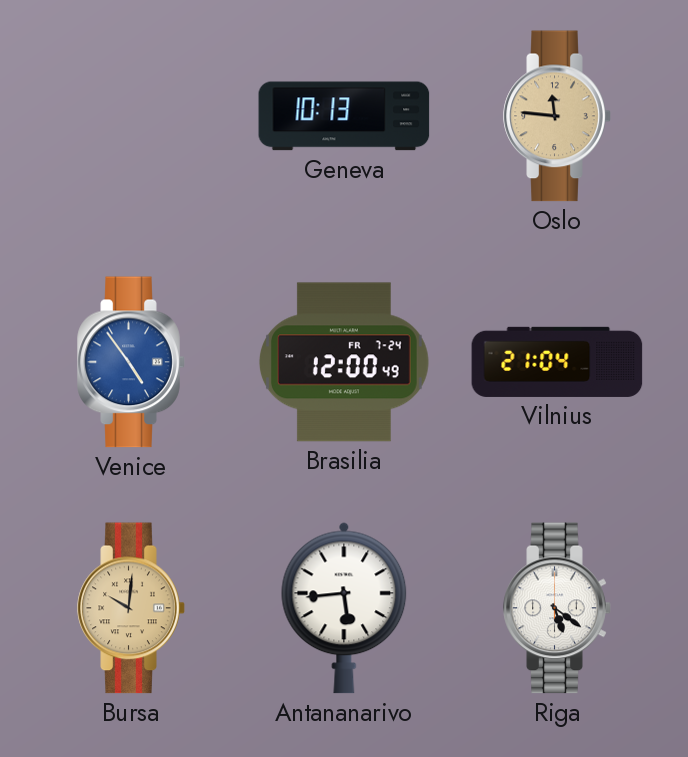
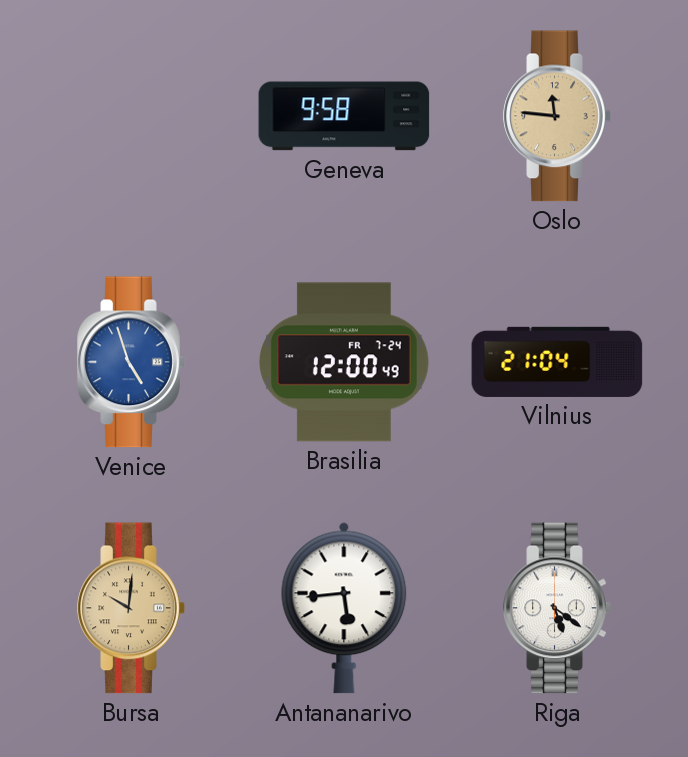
Geneva: 10:13 -> 9:58 (344, 116)
Venice: 4:54 -> 4:57 (131, 362)
